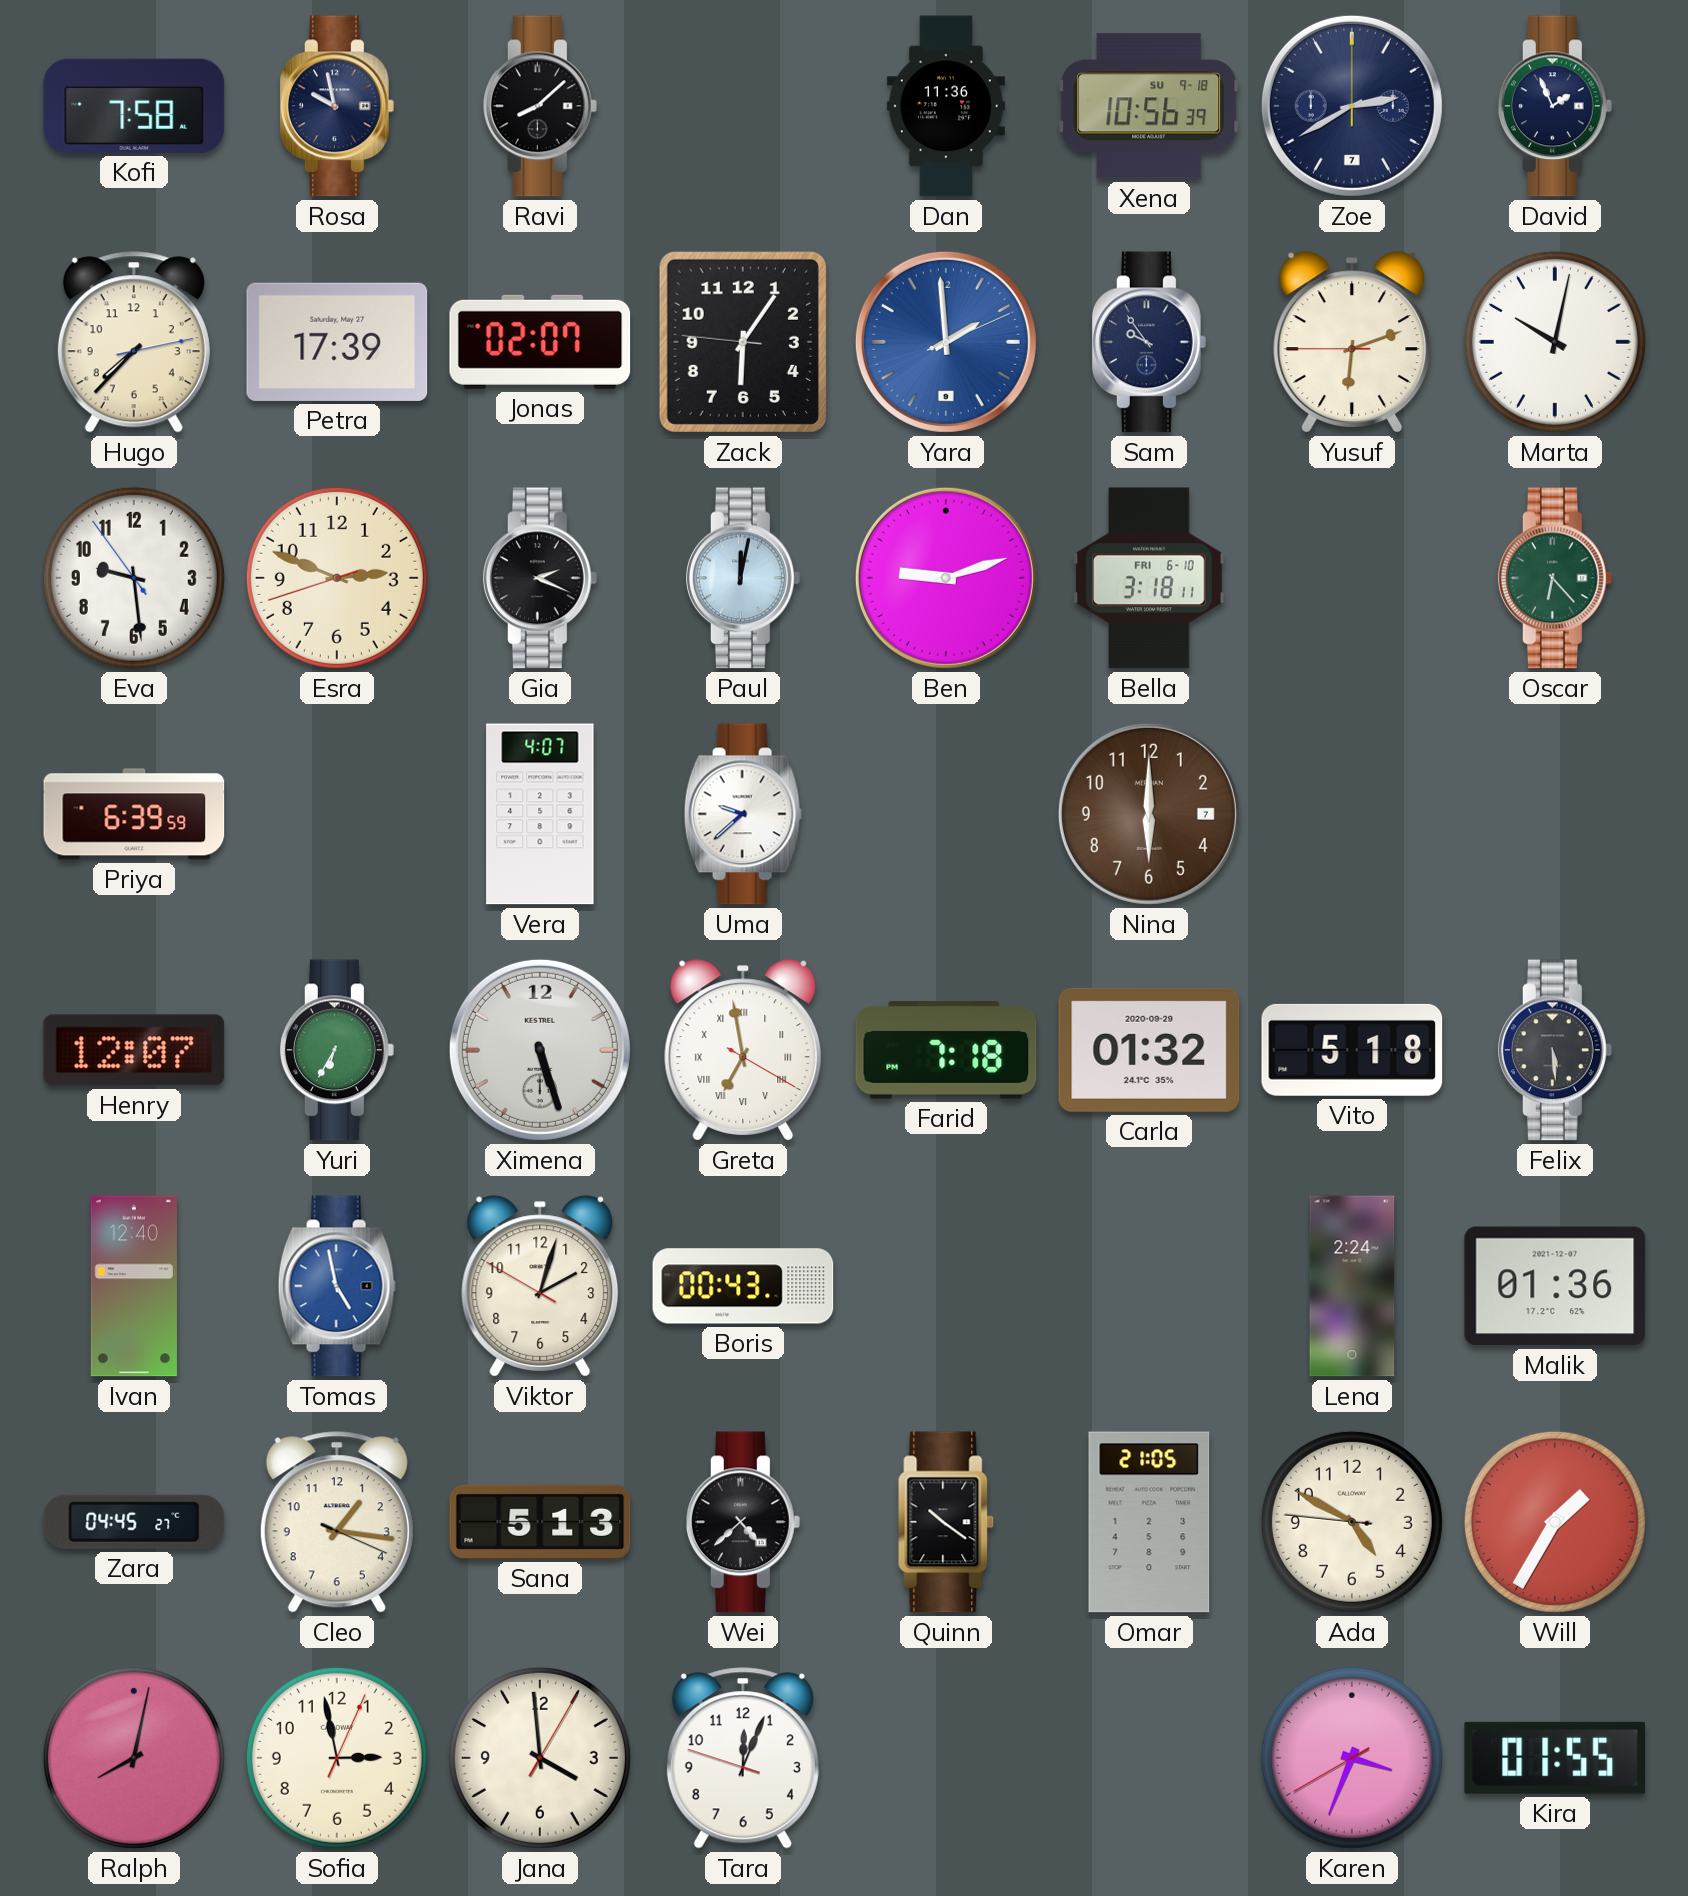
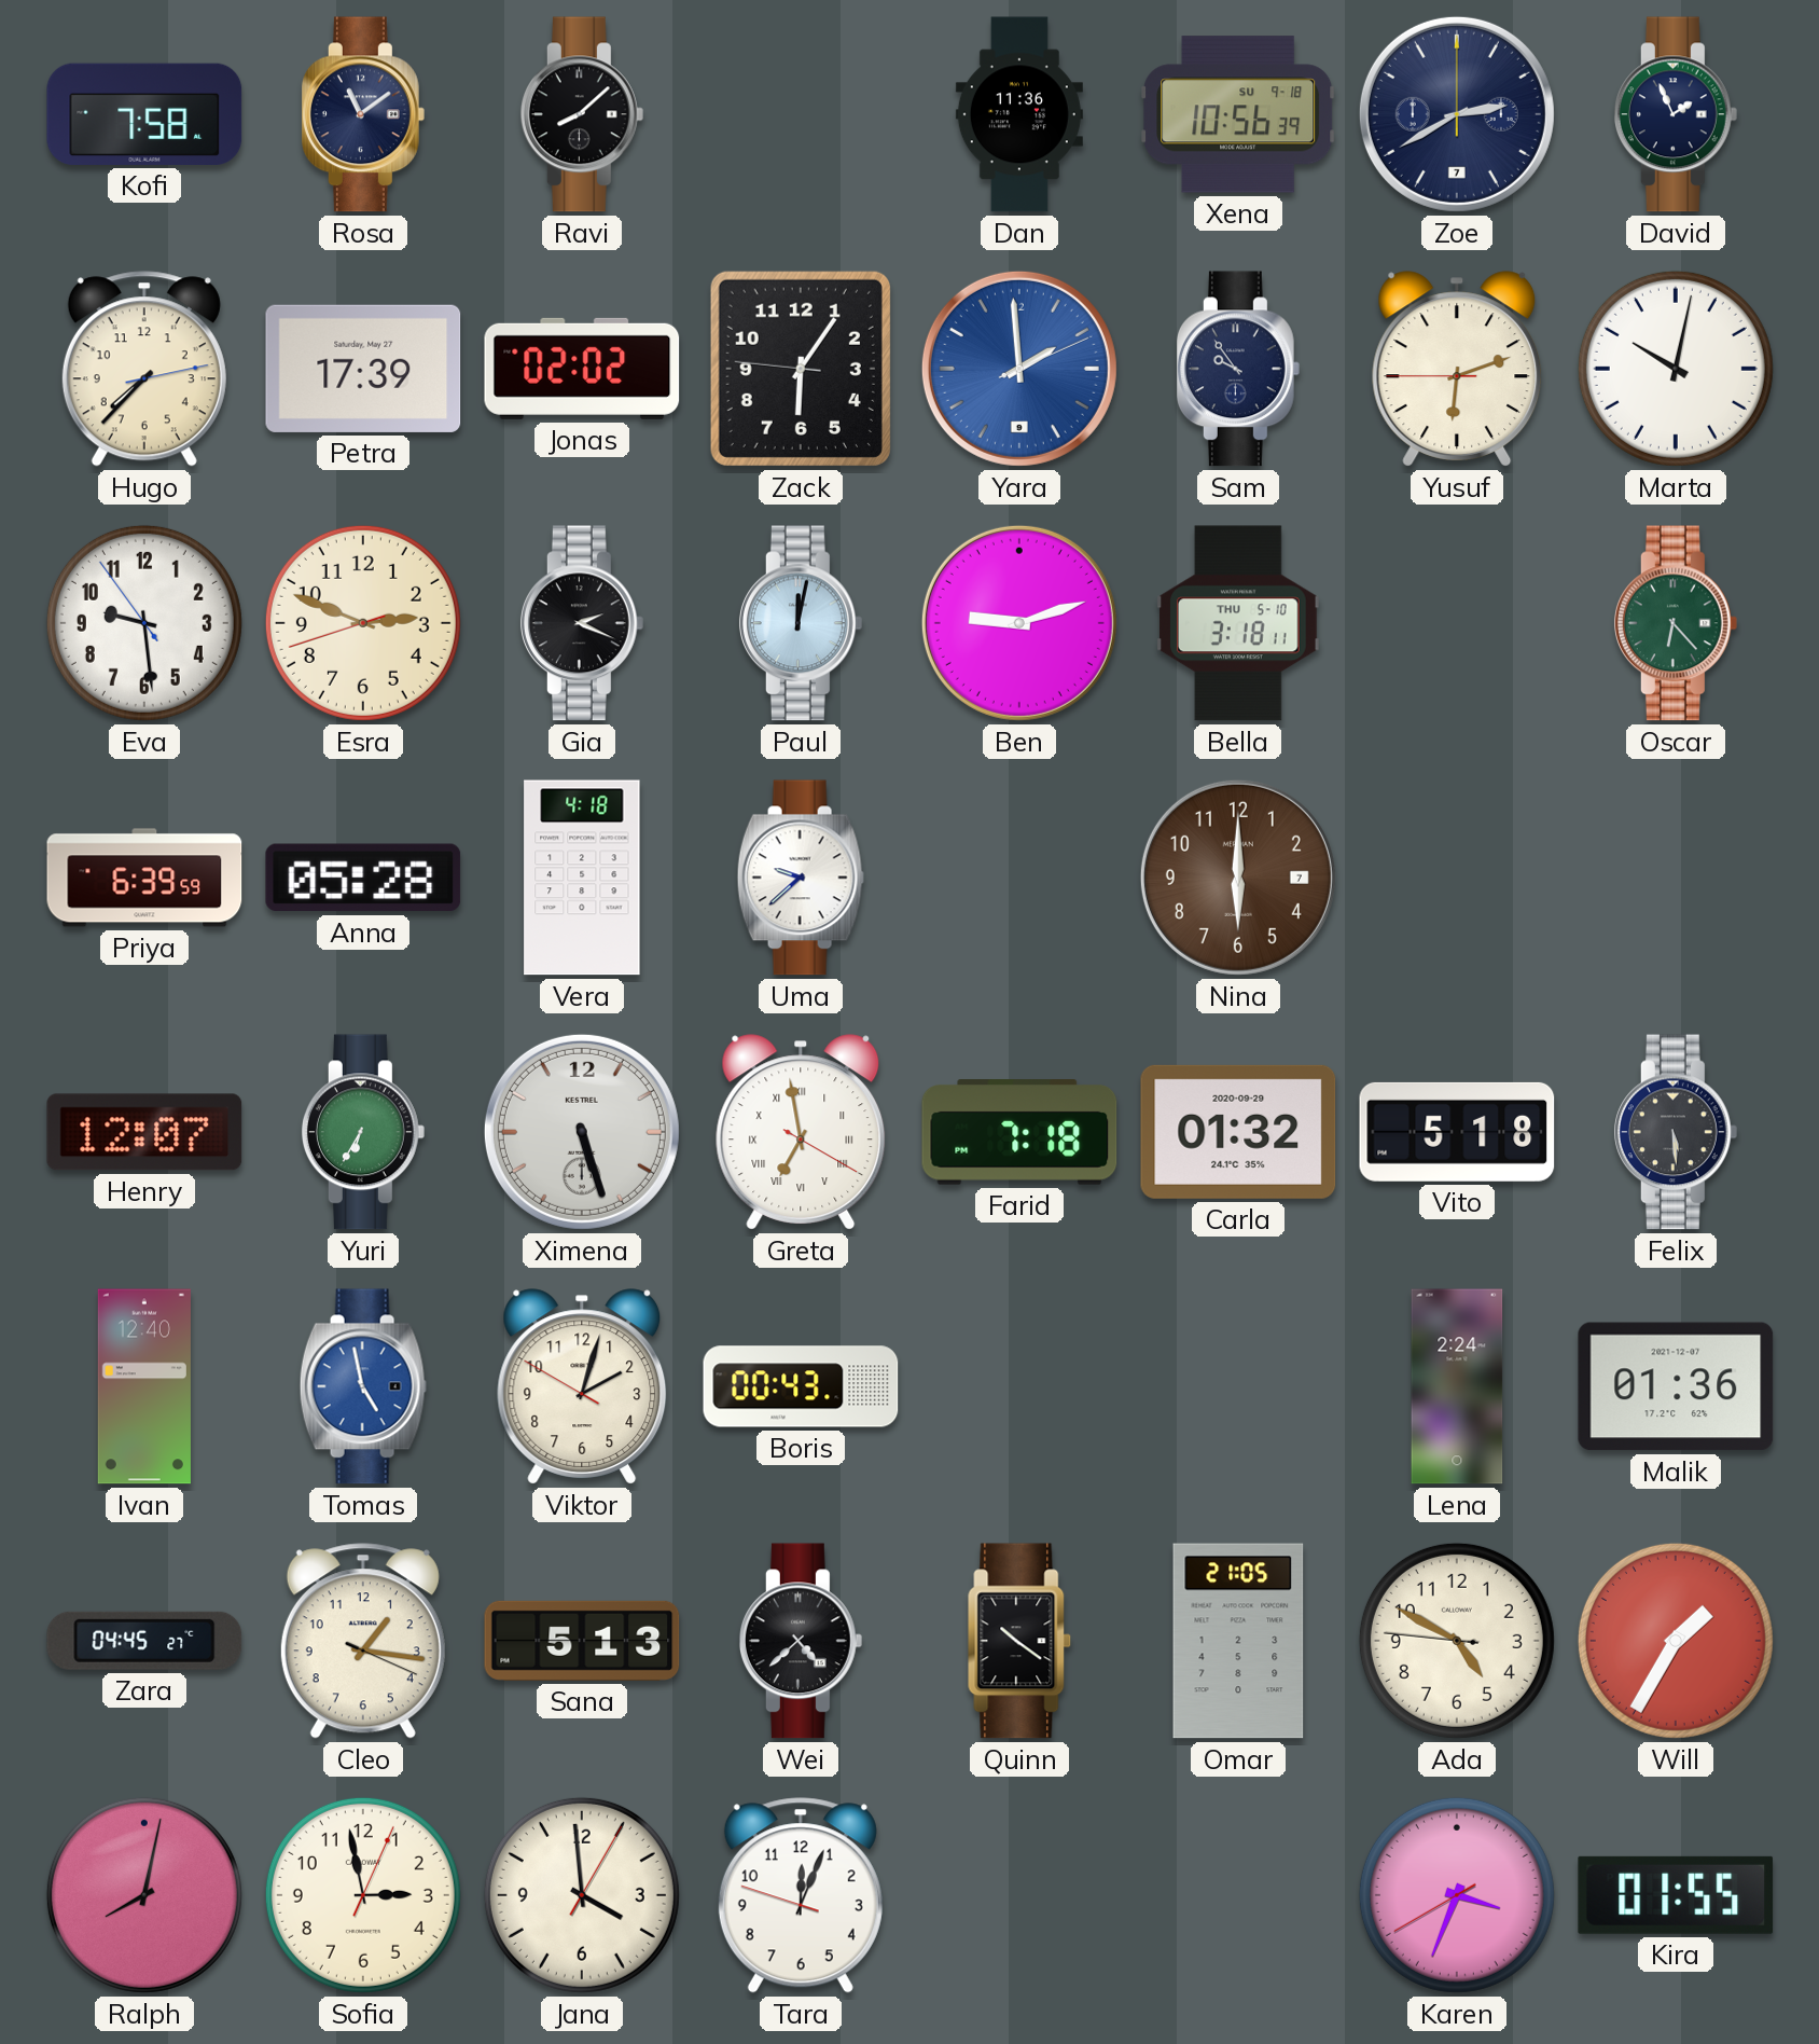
Rosa: 9:58 -> 11:09 (363, 114)
Jonas: 02:07 -> 02:02 (582, 369)
Bella date: FRI 6-10 -> THU 5-10 (1239, 623)
Anna: none -> 05:28 (363, 878)
Vera: 4:07 -> 4:18 (582, 878)
